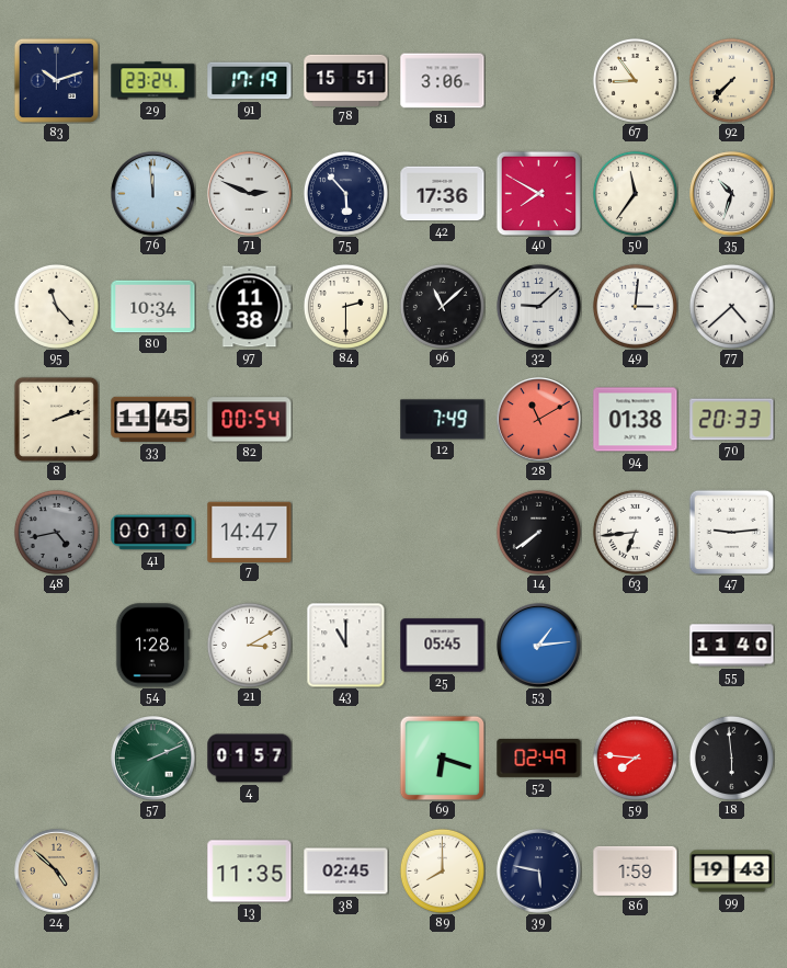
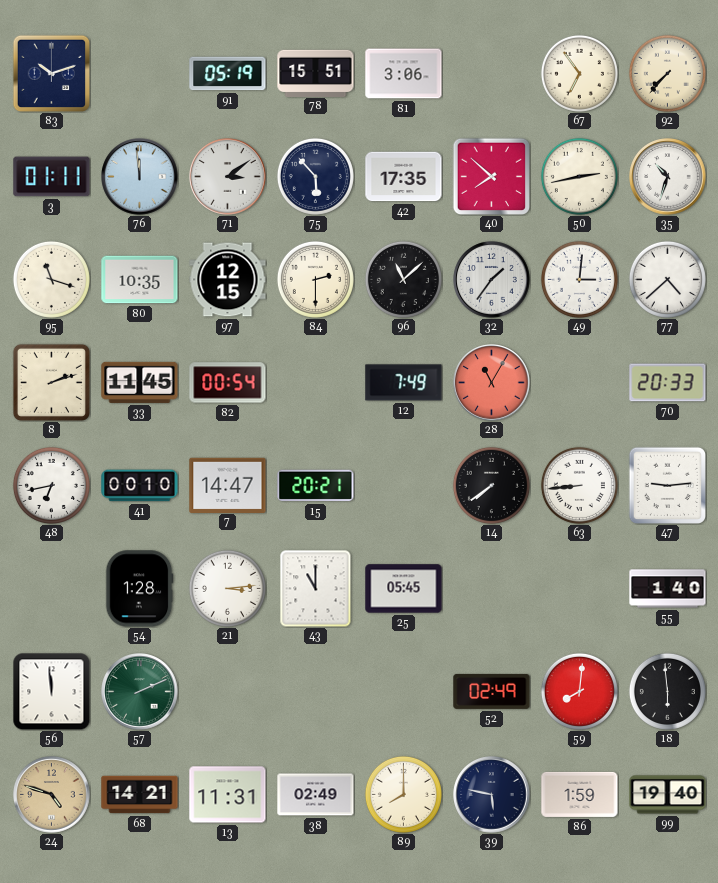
29: 23:24 -> none (153, 81)
91: 17:19 -> 05:19 (228, 74)
67: 8:54 -> 6:54 (579, 73)
3: none -> 01:11 (52, 177)
71: 2:49 -> 3:09 (228, 177)
42: 17:36 -> 17:35 (404, 177)
40: 7:50 -> 7:52 (491, 176)
50: 11:36 -> 2:43 (579, 176)
95: 11:23 -> 11:18 (51, 279)
80: 10:34 -> 10:35 (140, 280)
97: 11:38 -> 12:15 (228, 280)
32: 9:08 -> 1:36 (492, 280)
28: 11:10 -> 11:05 (492, 383)
94: 01:38 -> none (636, 420)
48: 4:43 -> 6:43 (51, 485)
48 dial: grey -> white (51, 485)
15: none -> 20:21 (316, 486)
63: 6:44 -> 8:44 (579, 485)
21: 3:10 -> 3:14 (227, 588)
53: 1:14 -> none (539, 646)
55: 11:40 -> 1:40 (668, 589)
56: none -> 11:59 (51, 691)
4: 01:57 -> none (250, 759)
69: 6:18 -> none (442, 758)
59: 7:46 -> 8:01 (579, 691)
24: 4:52 -> 4:48 (52, 795)
68: none -> 14:21 (140, 795)
13: 11:35 -> 11:31 (228, 795)
38: 02:45 -> 02:49 (316, 795)
99: 19:43 -> 19:40 (668, 795)
